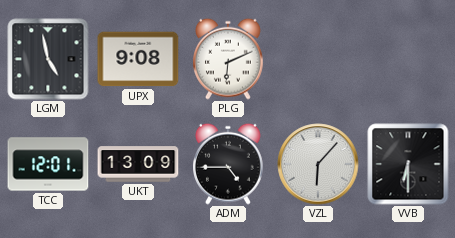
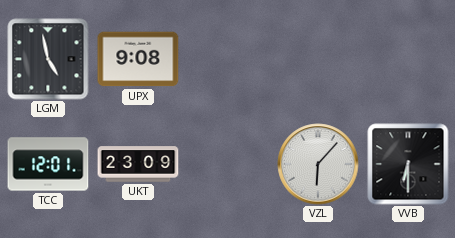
PLG: 6:11 -> none (229, 59)
UKT: 13:09 -> 23:09 (138, 164)
ADM: 4:45 -> none (229, 164)
